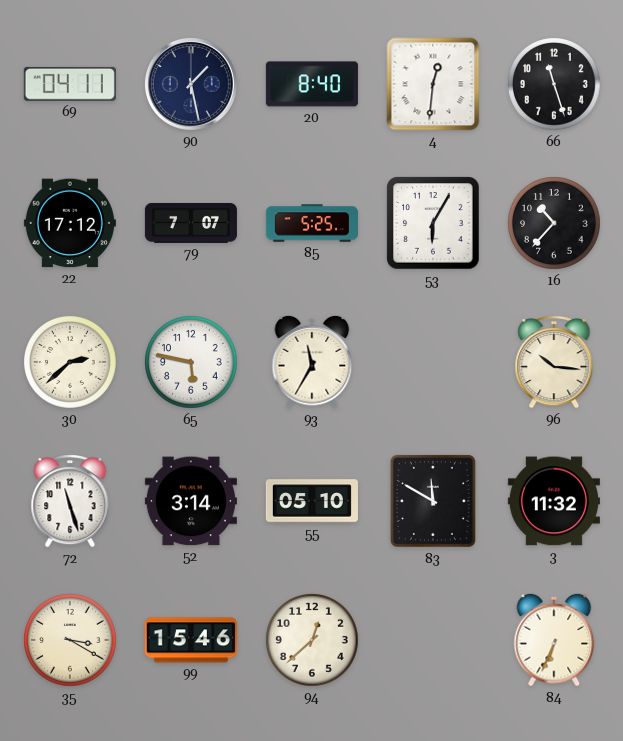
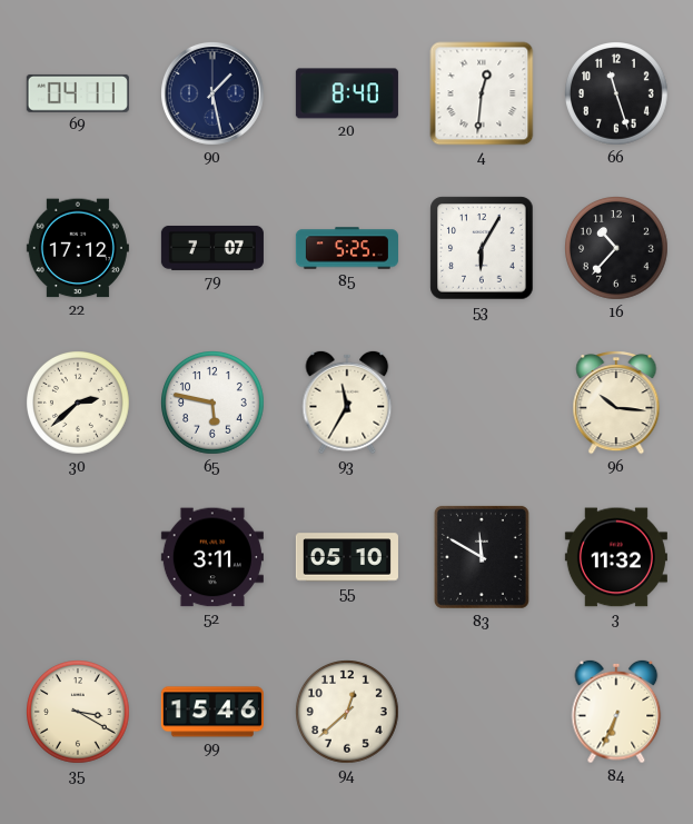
72: 11:27 -> none (70, 502)
52: 3:14 -> 3:11 (212, 557)
